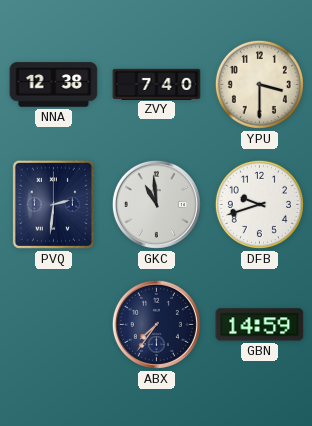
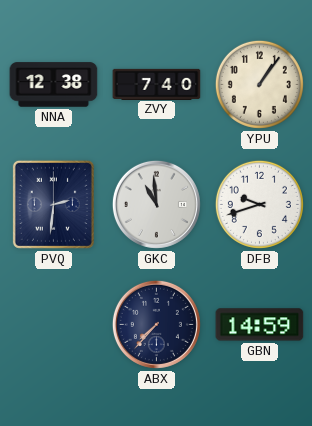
YPU: 3:30 -> 1:06 (259, 84)
ABX: 7:36 -> 7:37 (156, 324)
